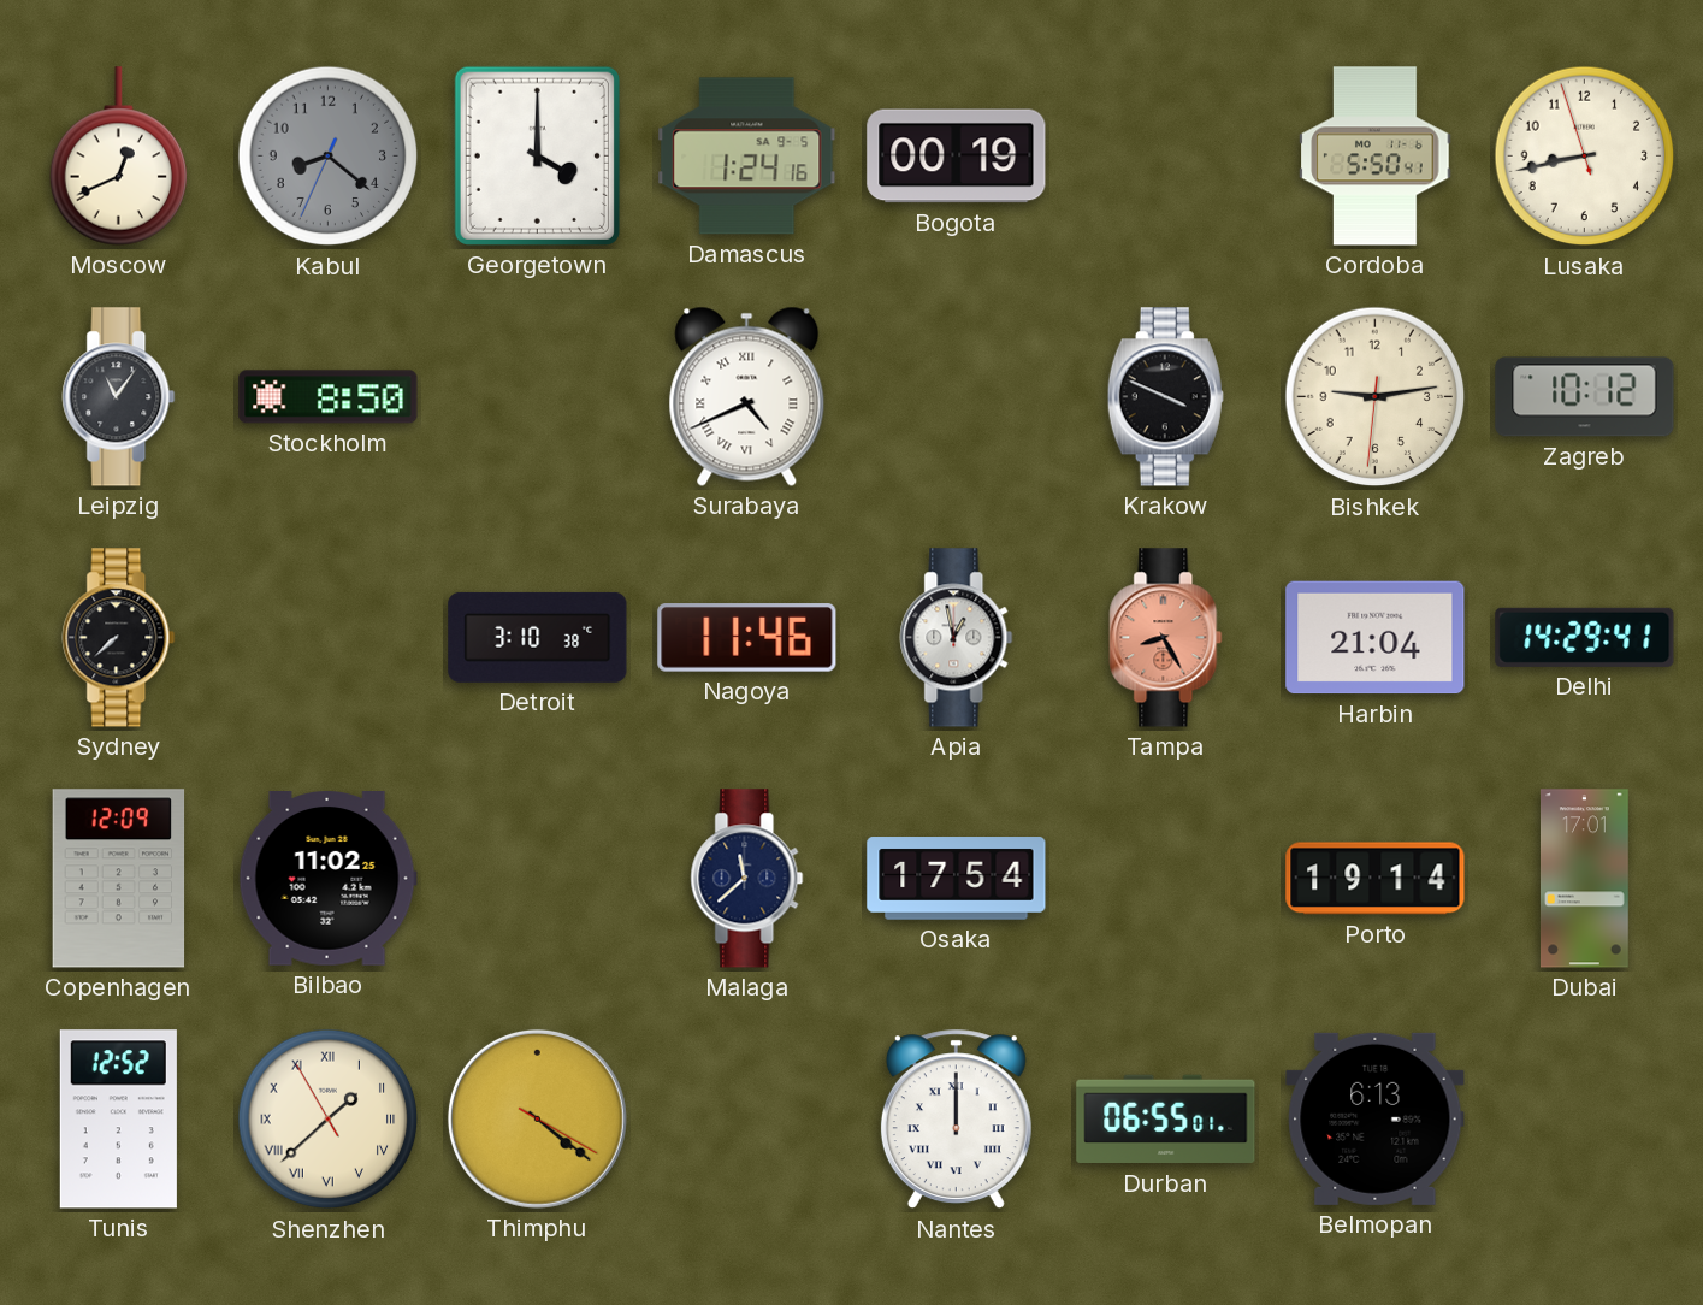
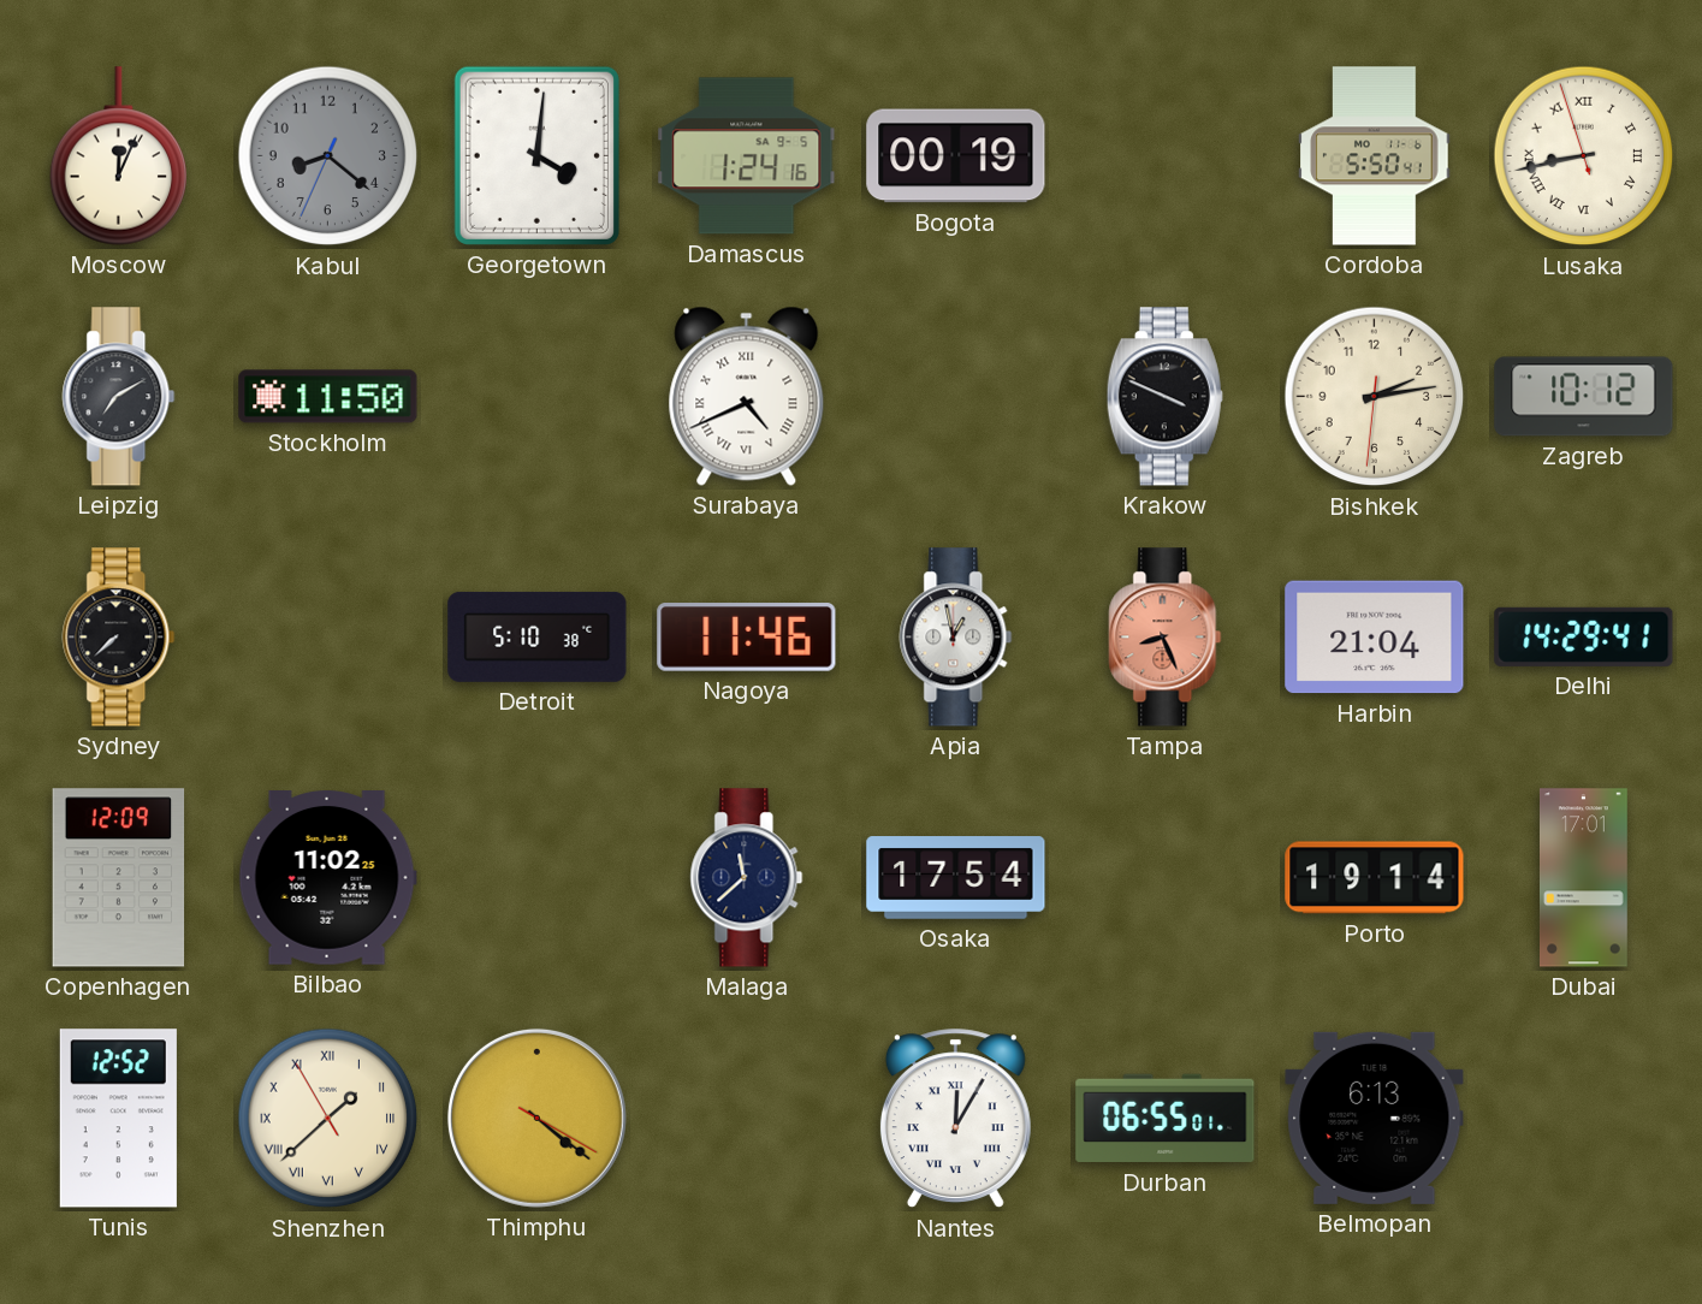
Moscow: 12:41 -> 12:04 (119, 156)
Georgetown: 4:00 -> 4:01 (536, 155)
Lusaka numerals: Arabic -> Roman (1584, 156)
Leipzig: 11:06 -> 7:10 (119, 397)
Stockholm: 8:50 -> 11:50 (328, 397)
Bishkek: 9:13 -> 2:13 (1375, 397)
Detroit: 3:10 -> 5:10 (538, 636)
Tampa: 8:25 -> 8:26 (1166, 638)
Nantes: 12:00 -> 12:05 (955, 1119)
